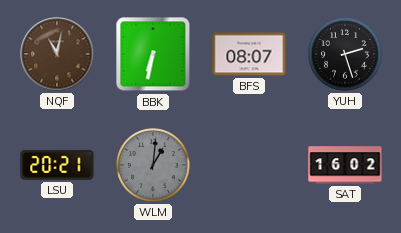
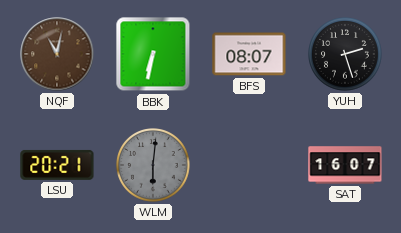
WLM: 1:01 -> 6:01 (153, 165)
SAT: 16:02 -> 16:07 (345, 165)
